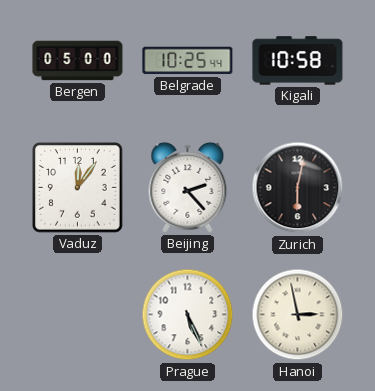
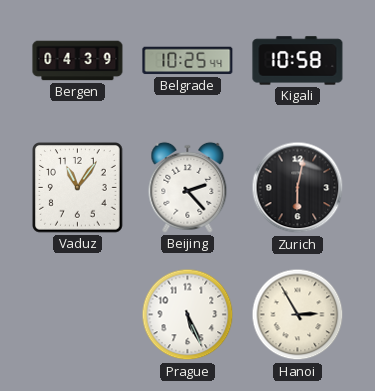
Bergen: 05:00 -> 04:39 (78, 61)
Vaduz: 12:06 -> 11:06 (78, 188)
Hanoi: 2:58 -> 2:55 (298, 315)
